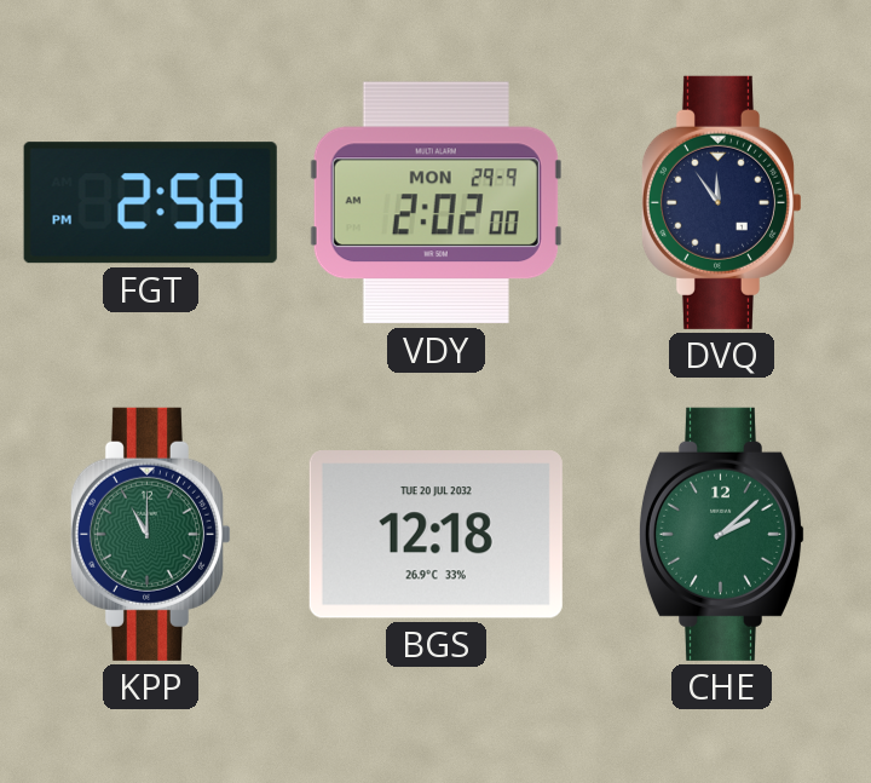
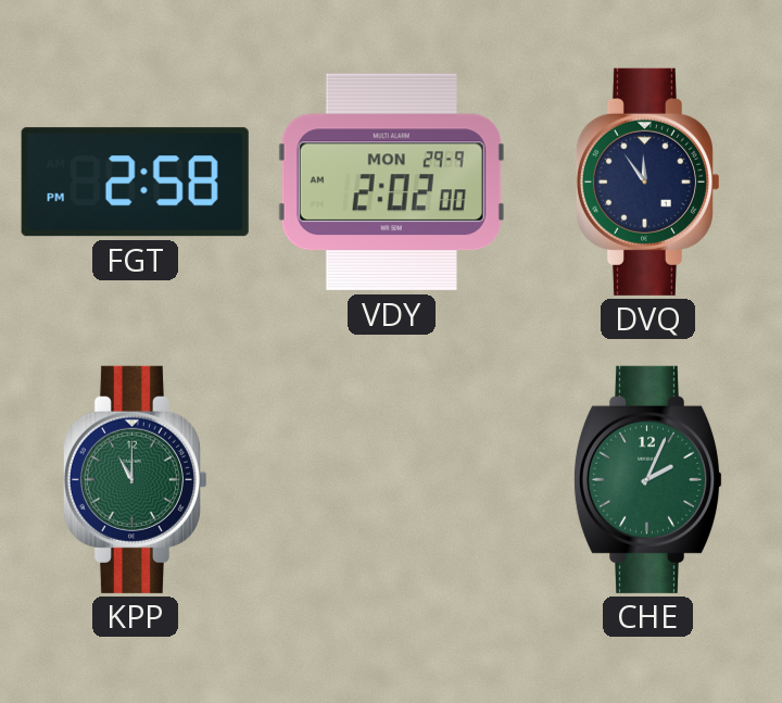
BGS: 12:18 -> none (435, 535)
CHE: 2:08 -> 2:04 (648, 479)
